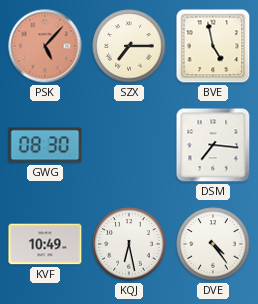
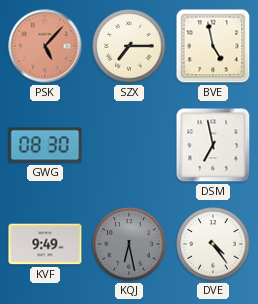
DSM: 7:16 -> 6:58 (213, 145)
KVF: 10:49 -> 9:49 (45, 244)
KQJ dial: white -> grey (129, 244)
